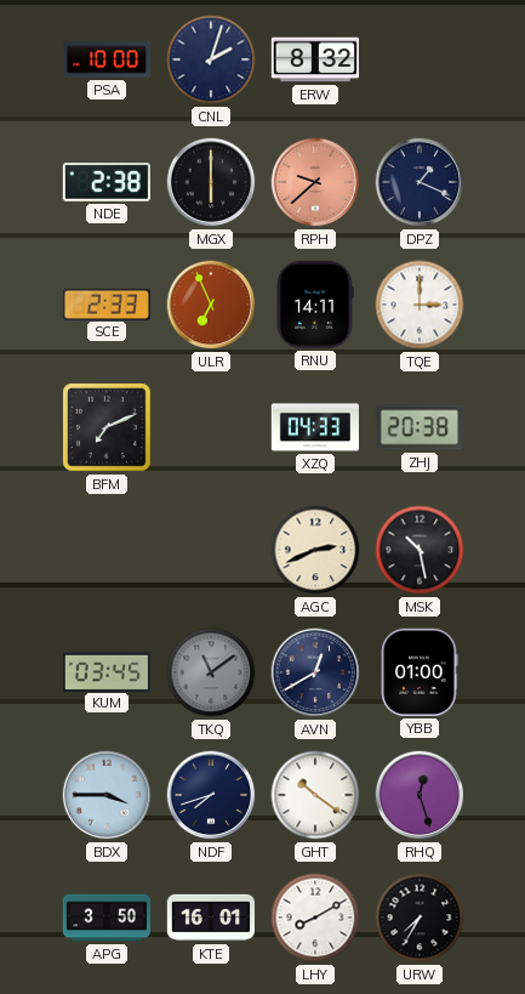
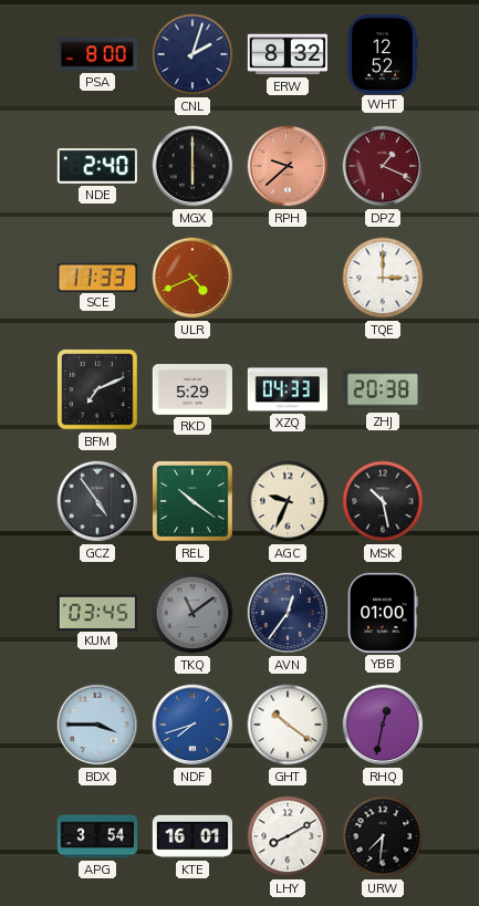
PSA: 10:00 -> 8:00 (96, 54)
WHT: none -> 12:52 (383, 53)
NDE: 2:38 -> 2:40 (97, 167)
DPZ dial: navy -> burgundy (383, 166)
SCE: 2:33 -> 11:33 (96, 277)
ULR: 6:56 -> 4:41 (192, 278)
RNU: 14:11 -> none (315, 305)
RKD: none -> 5:29 (191, 390)
GCZ: none -> 4:54 (97, 501)
REL: none -> 10:21 (192, 501)
AGC: 2:41 -> 9:34 (288, 501)
AVN: 12:40 -> 12:36 (288, 613)
NDF dial: navy -> blue (192, 725)
RHQ: 12:27 -> 12:32 (383, 725)
APG: 3:50 -> 3:54 (97, 836)
URW: 7:35 -> 7:31 (383, 836)
